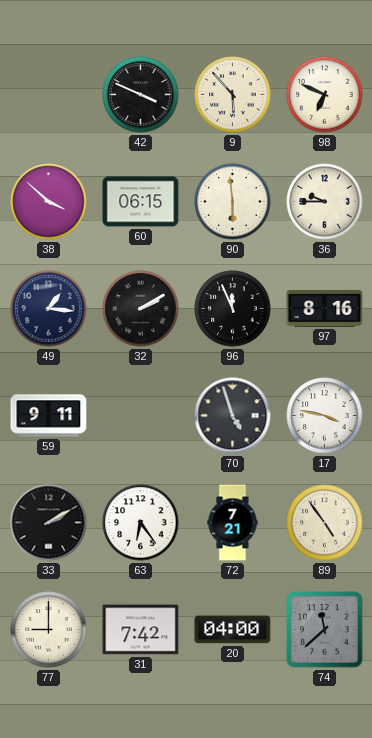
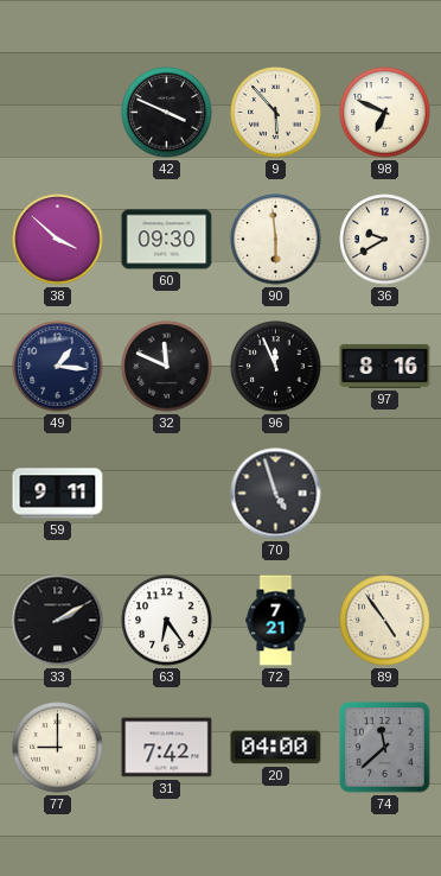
60: 06:15 -> 09:30 (167, 240)
36: 9:45 -> 9:40 (385, 240)
32: 2:10 -> 11:49 (167, 367)
17: 3:47 -> none (325, 416)
